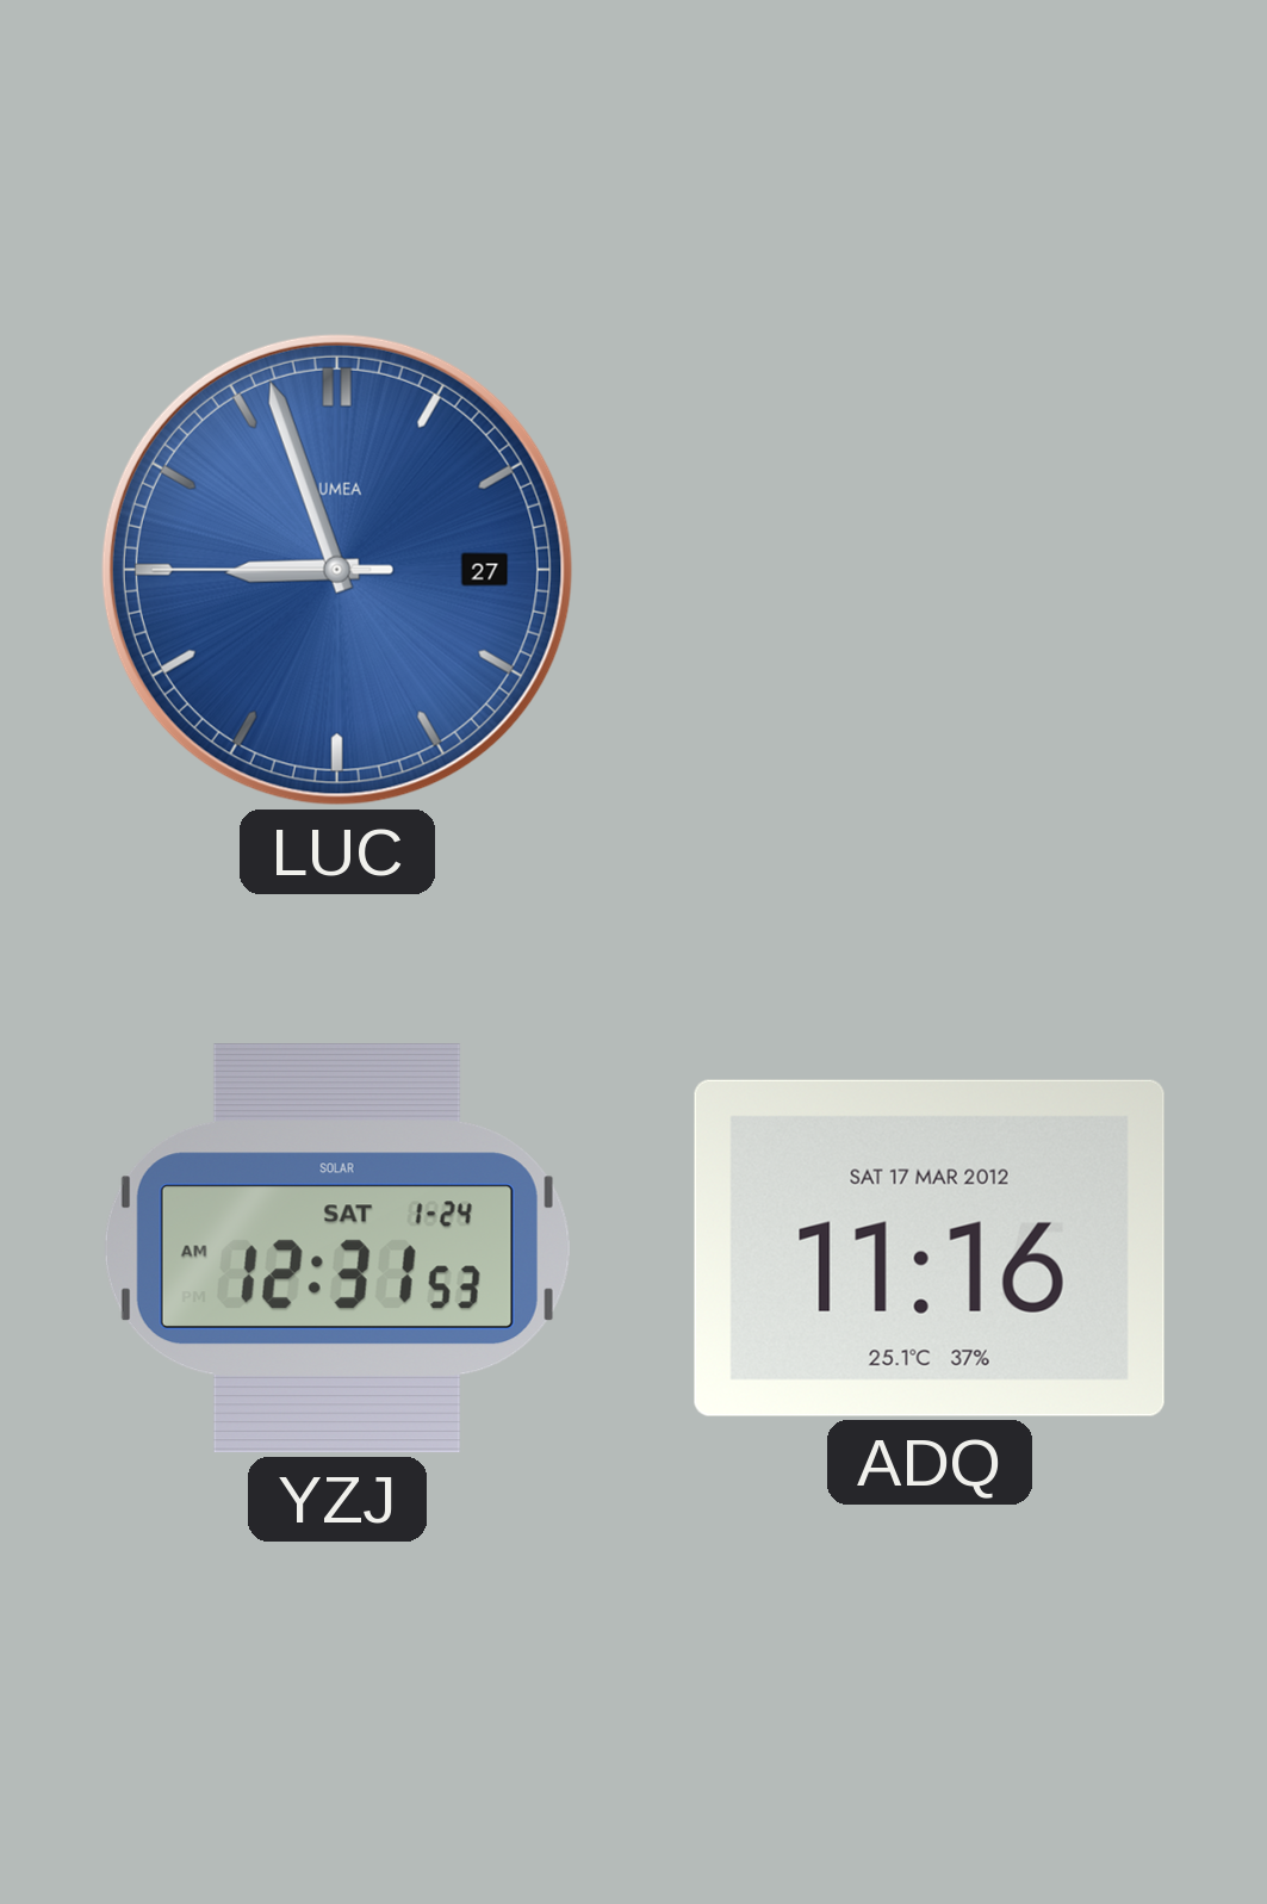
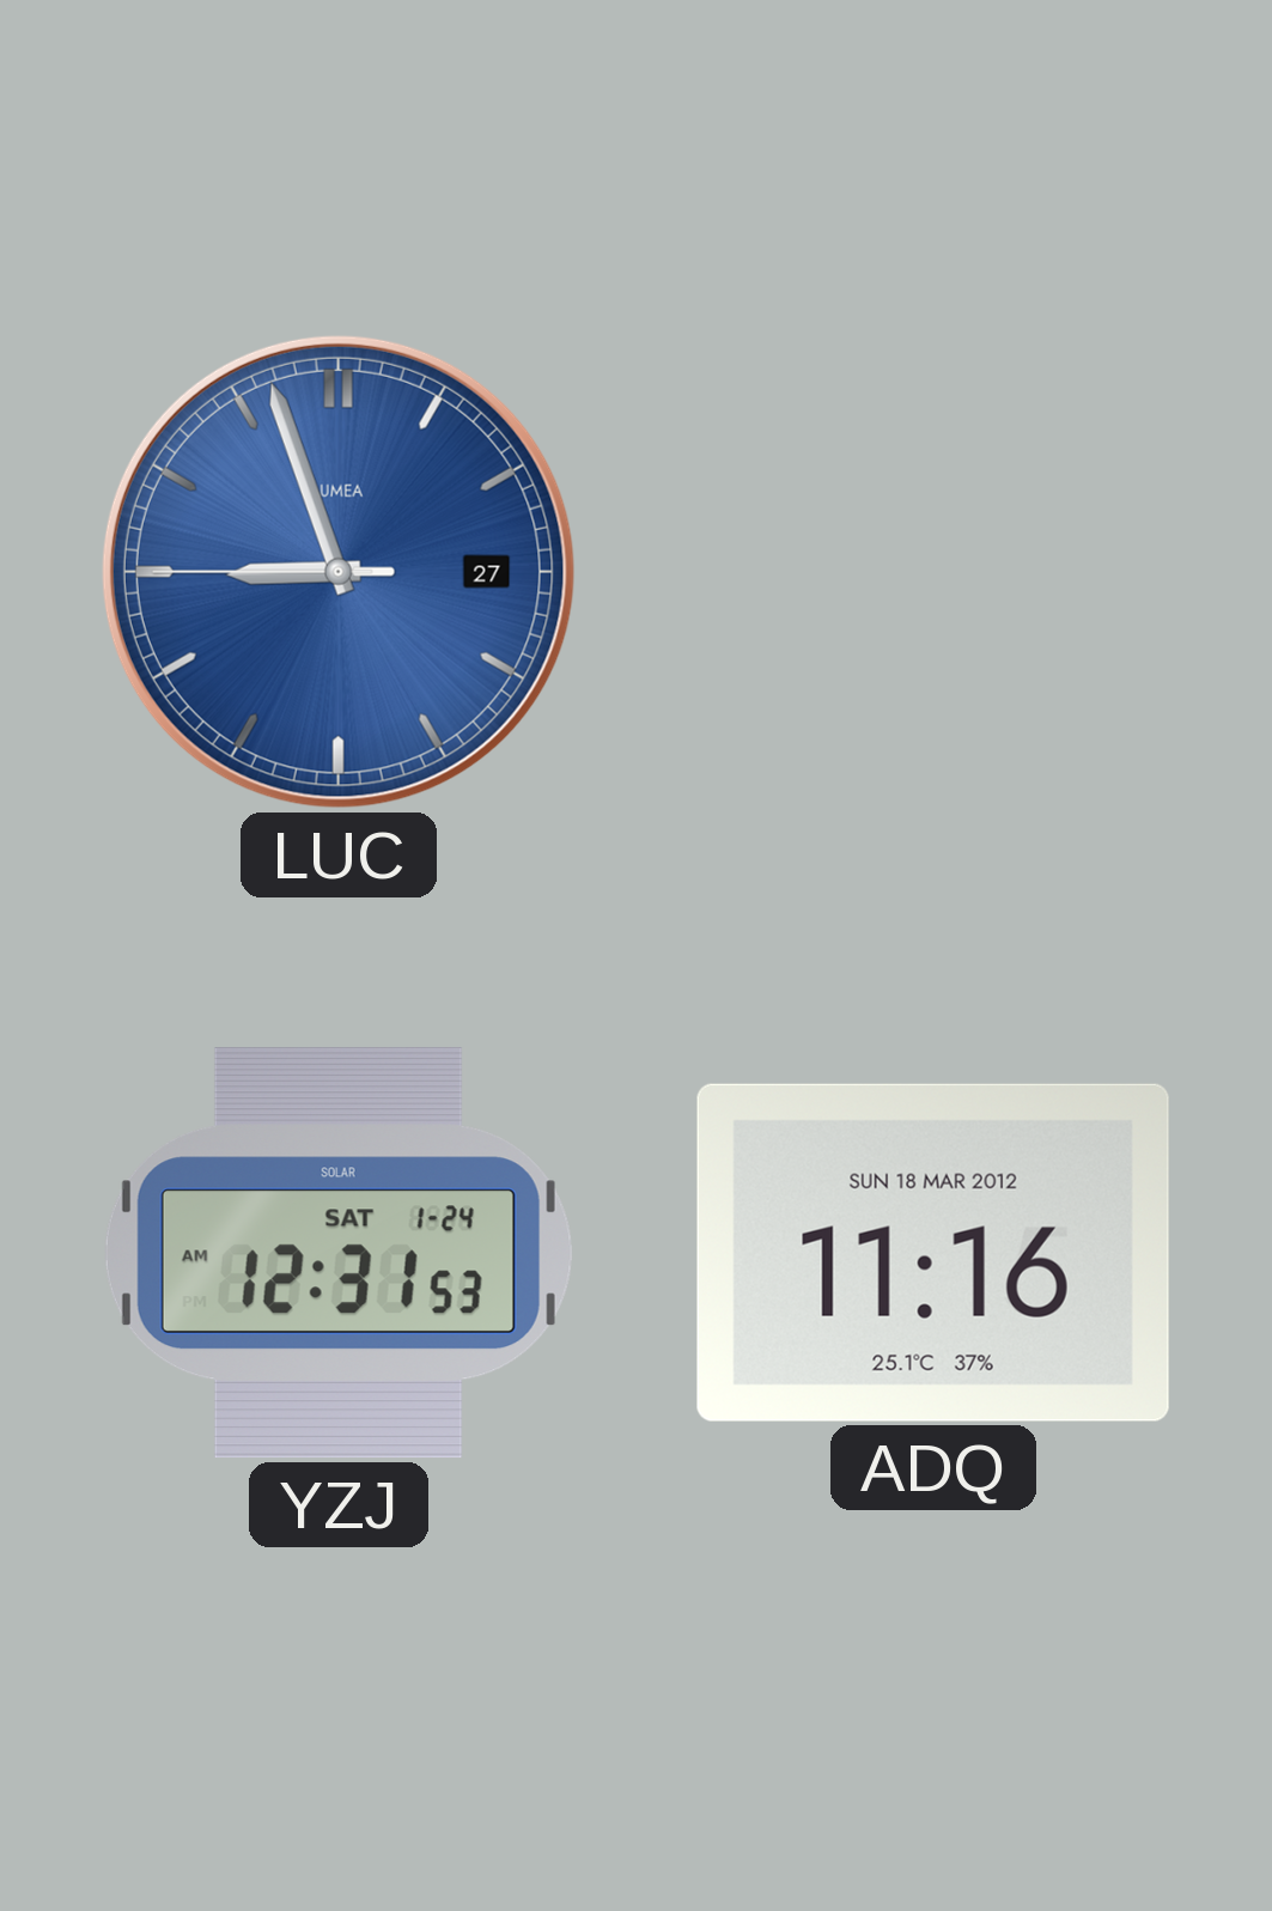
ADQ date: SAT 17 MAR 2012 -> SUN 18 MAR 2012 (933, 1253)
